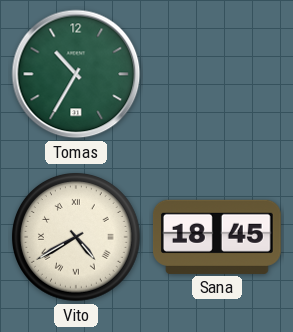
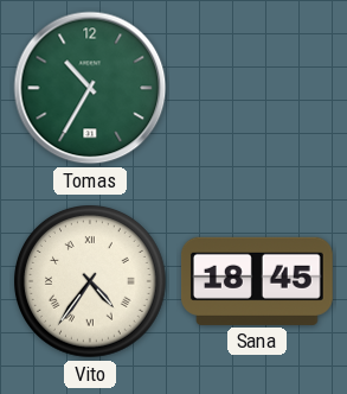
Vito: 4:40 -> 4:36 (91, 282)
